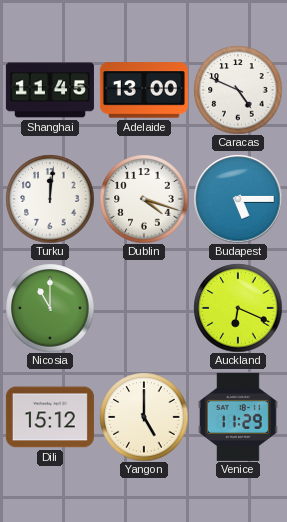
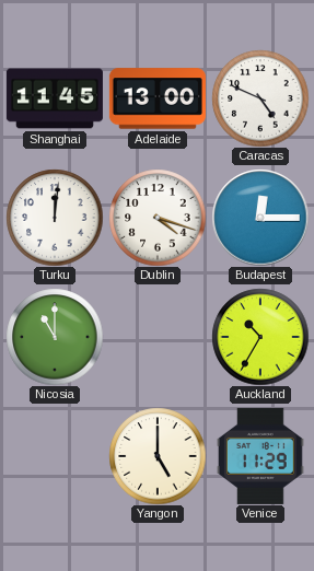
Budapest: 5:15 -> 12:15 (260, 218)
Auckland: 6:19 -> 10:35 (260, 337)
Dili: 15:12 -> none (50, 417)
